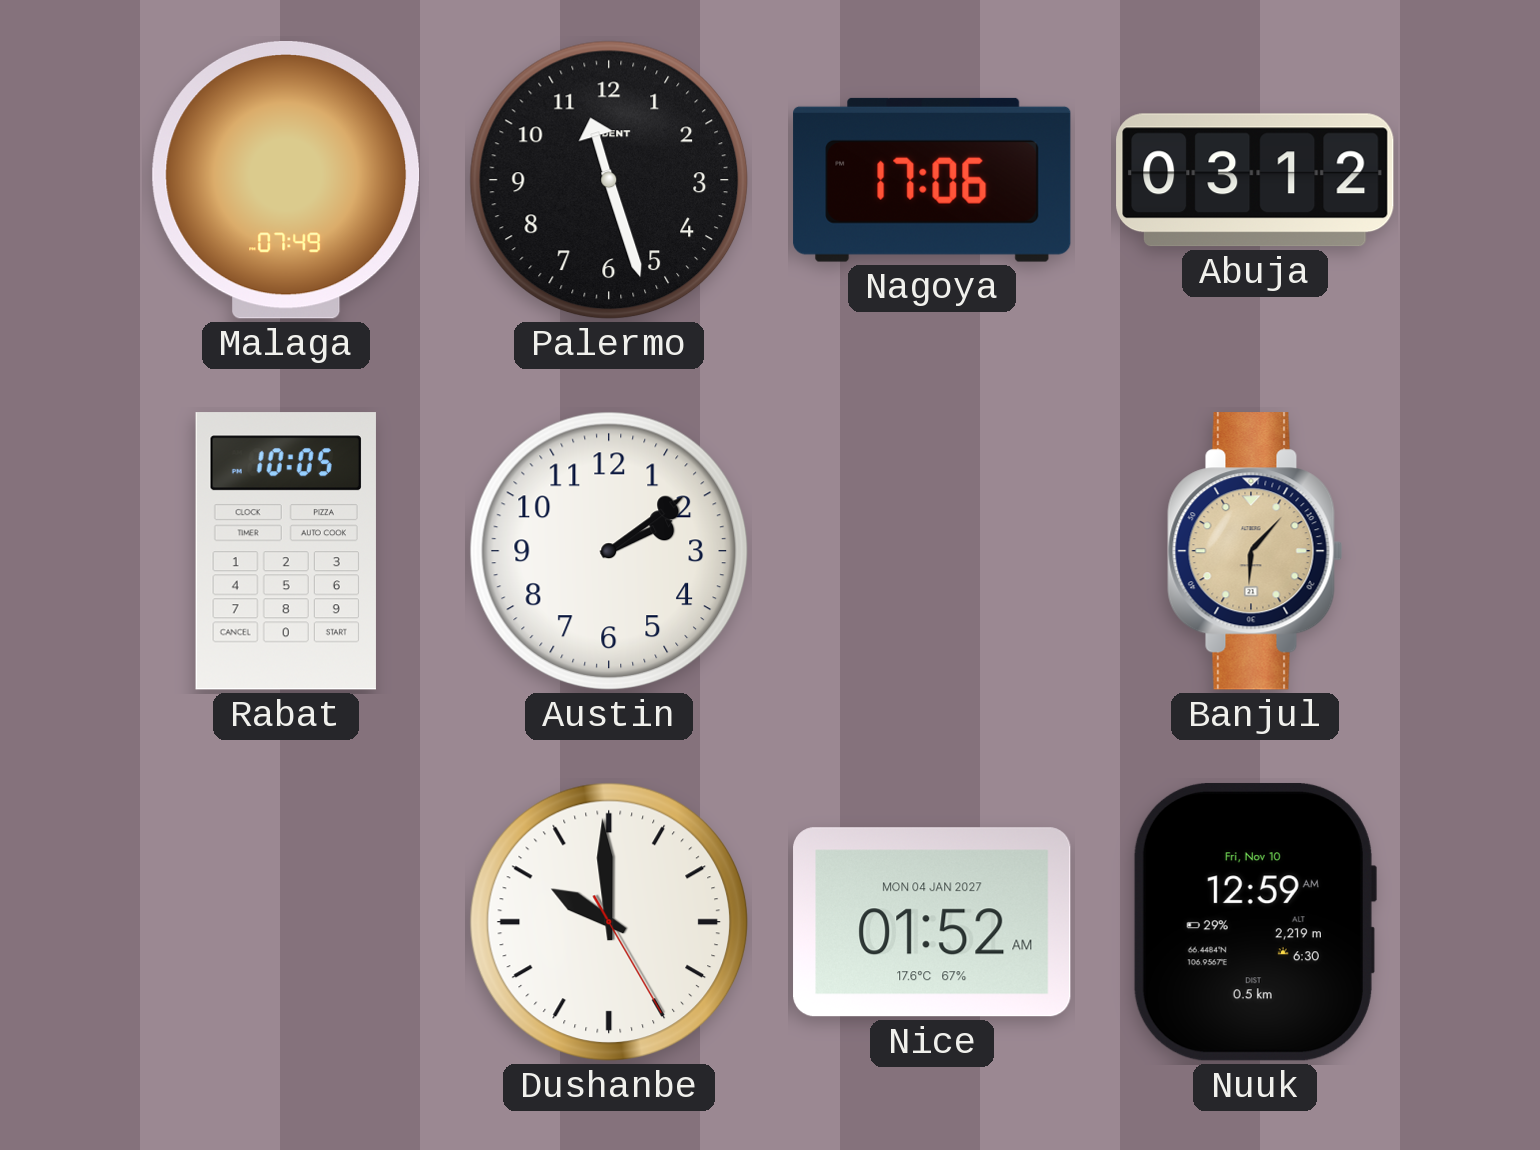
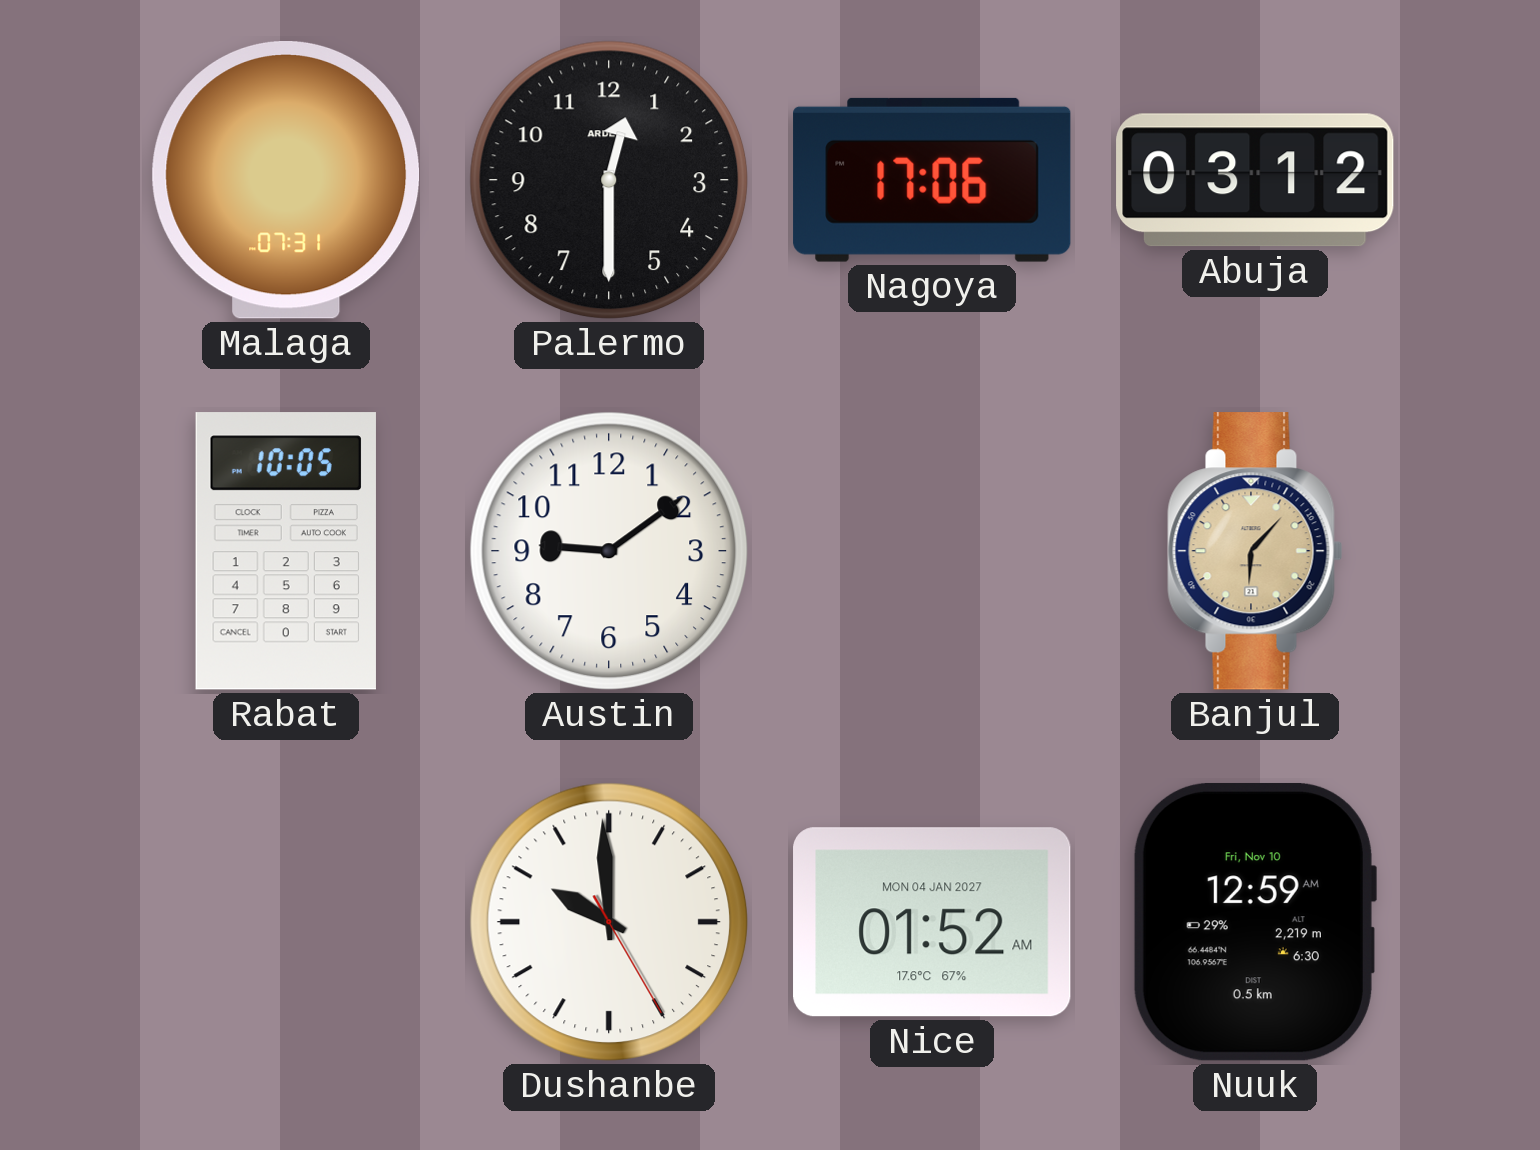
Malaga: 07:49 -> 07:31 (286, 180)
Palermo: 11:27 -> 12:30 (609, 180)
Austin: 2:09 -> 9:09 (609, 551)
